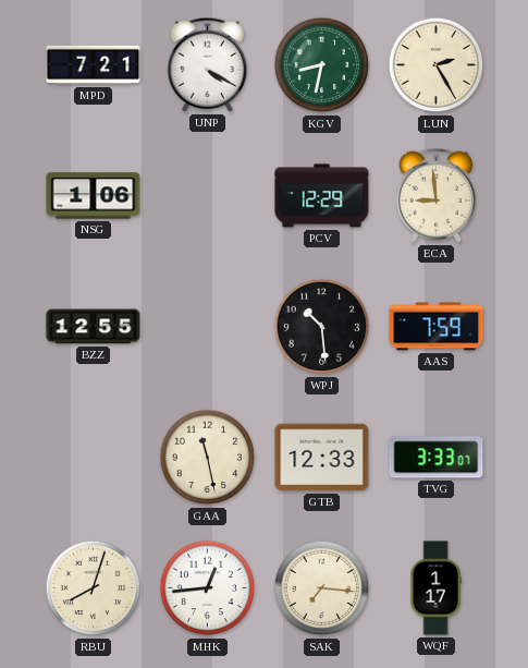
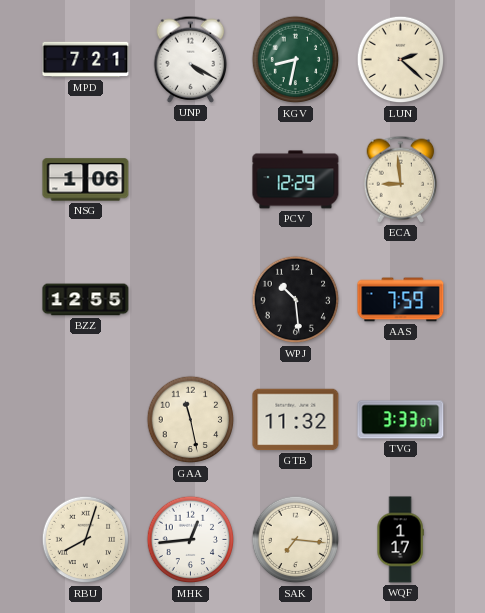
LUN: 2:25 -> 2:22 (401, 60)
GTB: 12:33 -> 11:32 (296, 420)
